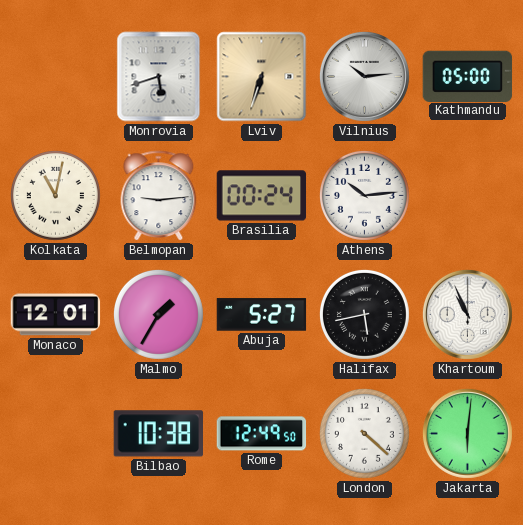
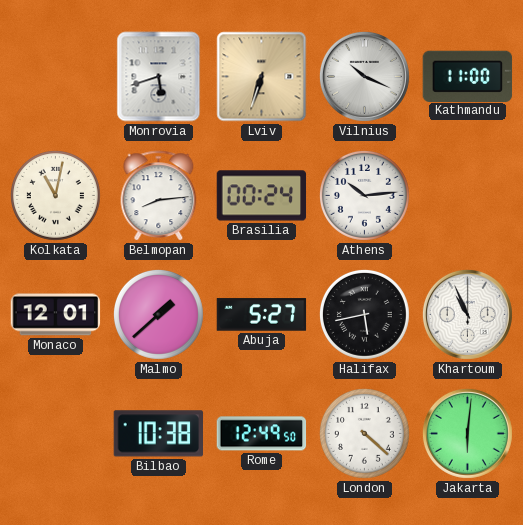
Vilnius: 10:14 -> 10:19 (364, 76)
Kathmandu: 05:00 -> 11:00 (468, 76)
Belmopan: 9:14 -> 8:14 (159, 196)
Malmo: 1:35 -> 1:38 (158, 314)
